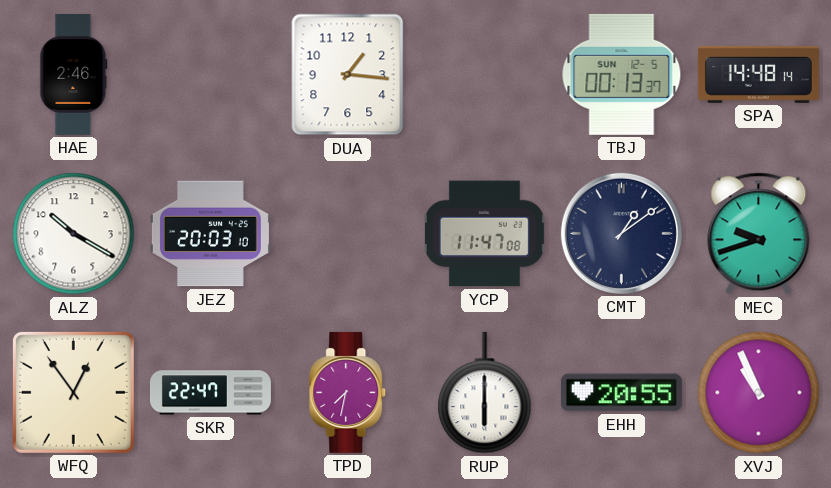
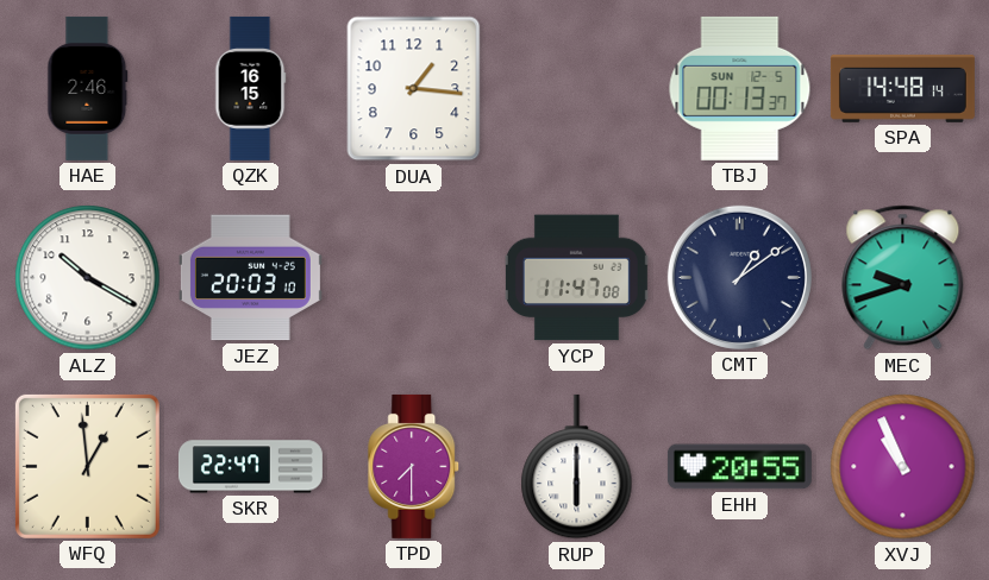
QZK: none -> 16:15 (250, 88)
WFQ: 12:54 -> 12:59 (87, 466)
TPD: 7:32 -> 7:30 (414, 466)
